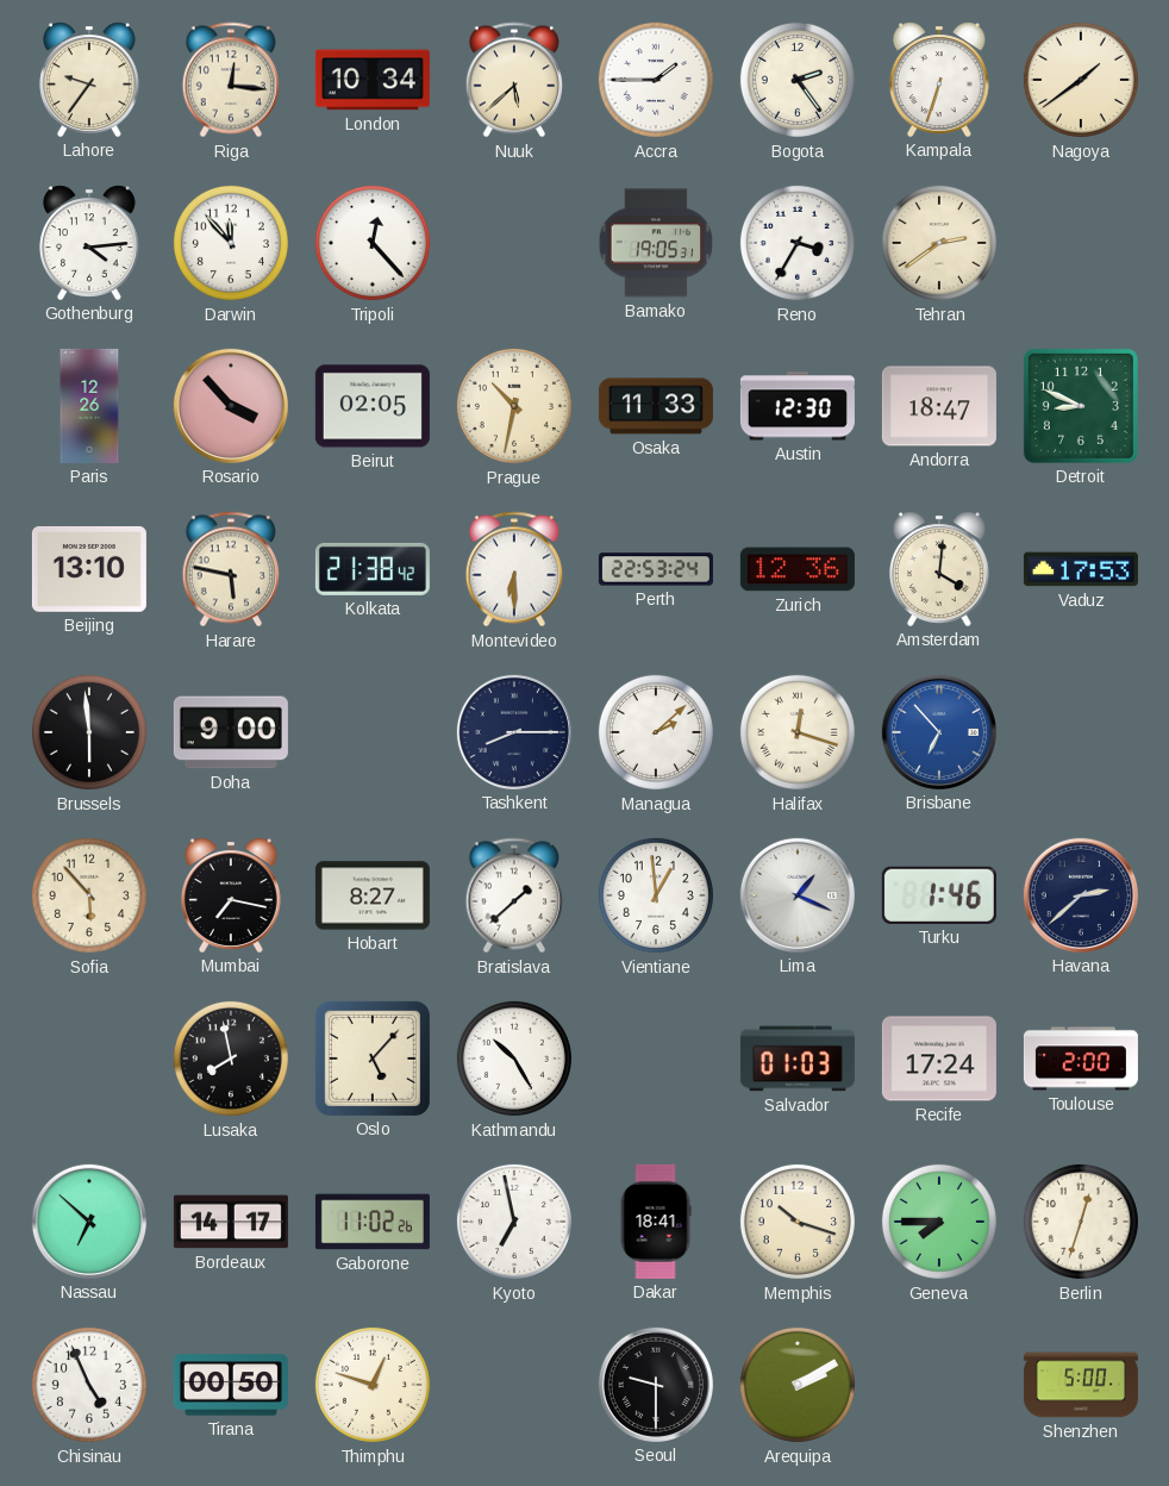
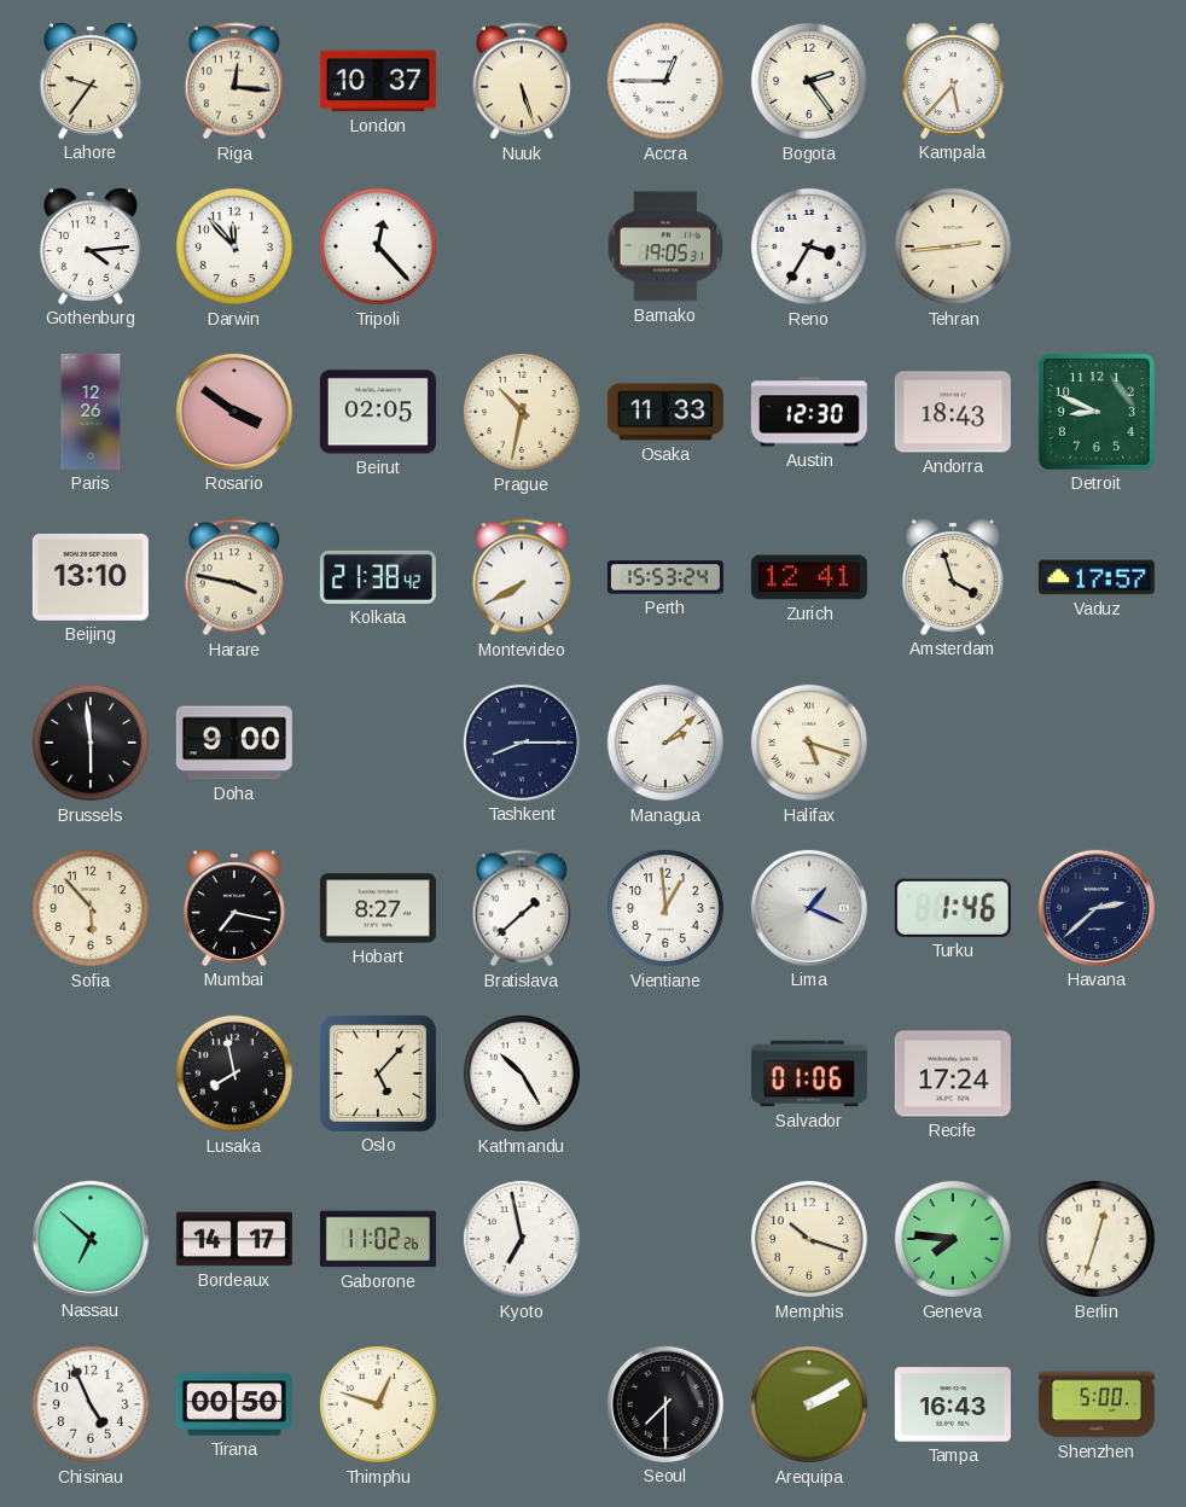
London: 10:34 -> 10:37 (378, 81)
Nuuk: 5:38 -> 5:27 (522, 81)
Accra: 1:45 -> 12:45 (665, 81)
Kampala: 6:33 -> 5:37 (953, 81)
Nagoya: 1:39 -> none (1081, 80)
Tehran: 2:39 -> 2:44 (953, 246)
Rosario: 3:53 -> 3:51 (234, 412)
Andorra: 18:47 -> 18:43 (953, 412)
Harare: 5:47 -> 3:47 (234, 577)
Montevideo: 6:30 -> 7:40 (522, 577)
Perth: 22:53 -> 15:53 (665, 577)
Zurich: 12:36 -> 12:41 (809, 577)
Amsterdam: 4:01 -> 3:57 (953, 577)
Vaduz: 17:53 -> 17:57 (1097, 577)
Halifax: 12:18 -> 5:18 (809, 743)
Brisbane: 6:53 -> none (939, 732)
Salvador: 01:03 -> 01:06 (809, 1073)
Toulouse: 2:00 -> none (1081, 1059)
Dakar: 18:41 -> none (656, 1222)
Geneva: 7:45 -> 7:46 (953, 1239)
Seoul: 9:30 -> 7:30 (665, 1404)
Tampa: none -> 16:43 (953, 1404)
